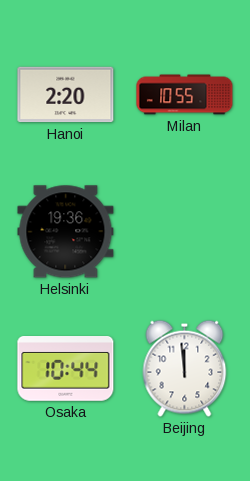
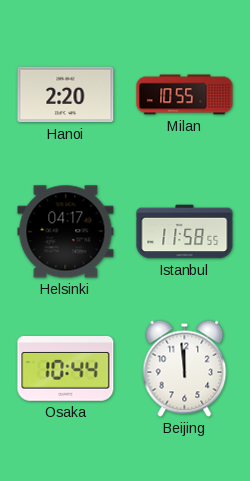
Helsinki: 19:36 -> 04:17 (66, 232)
Istanbul: none -> 11:58 (185, 232)
